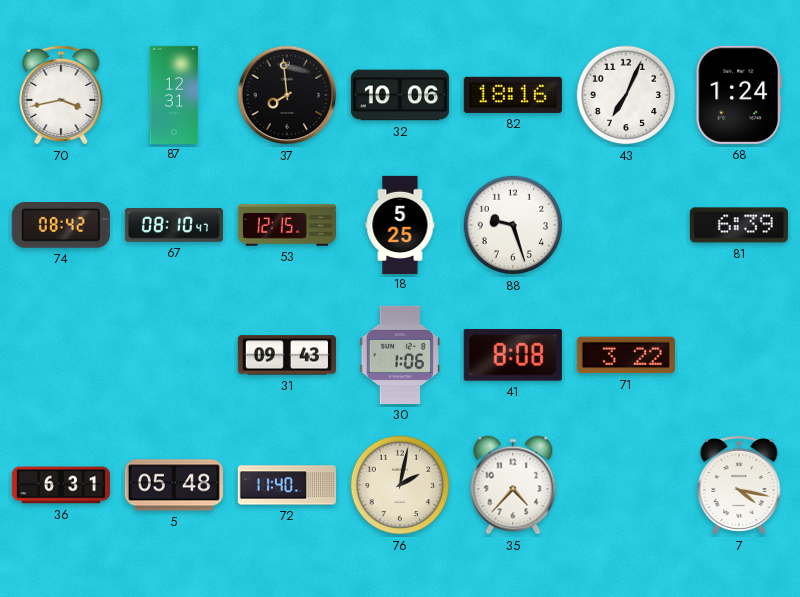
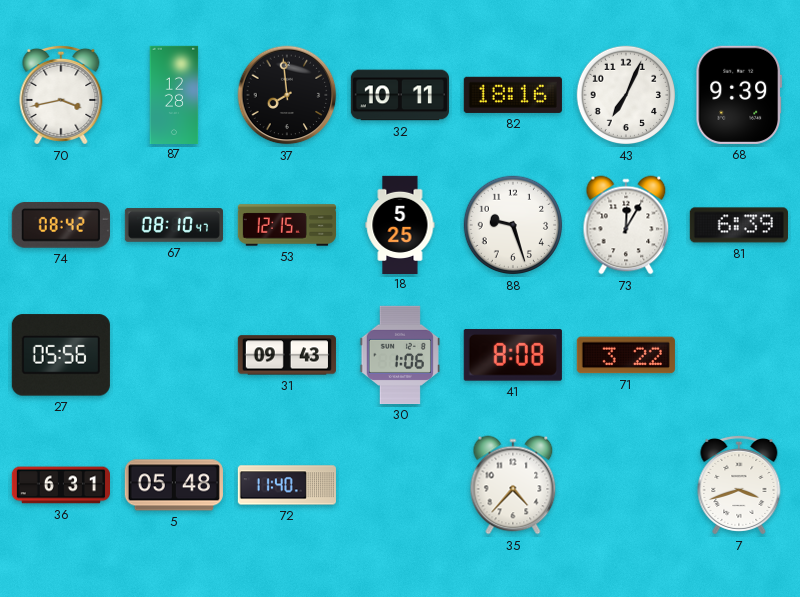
87: 12:31 -> 12:28 (174, 94)
32: 10:06 -> 10:11 (400, 95)
68: 1:24 -> 9:39 (739, 95)
73: none -> 12:05 (626, 225)
27: none -> 05:56 (61, 355)
76: 2:02 -> none (400, 485)
7: 4:17 -> 3:42 (739, 485)
